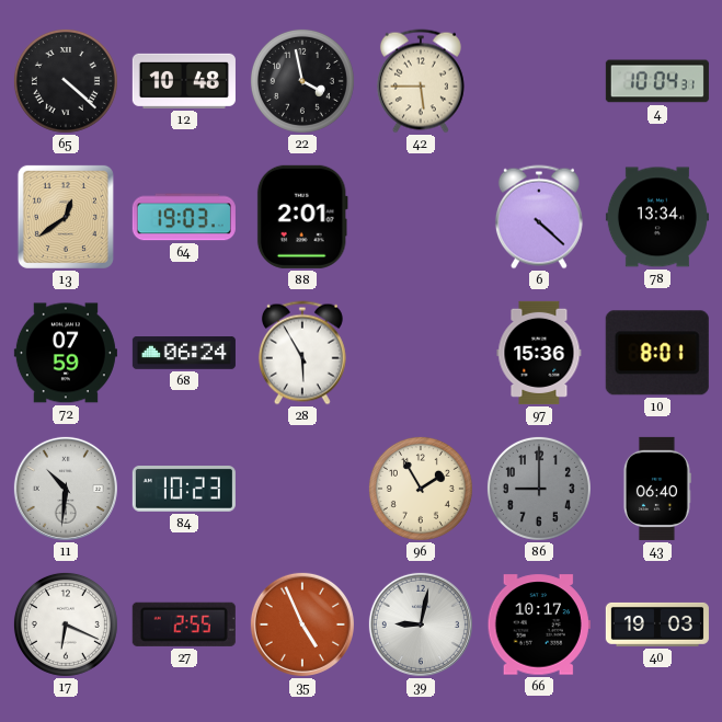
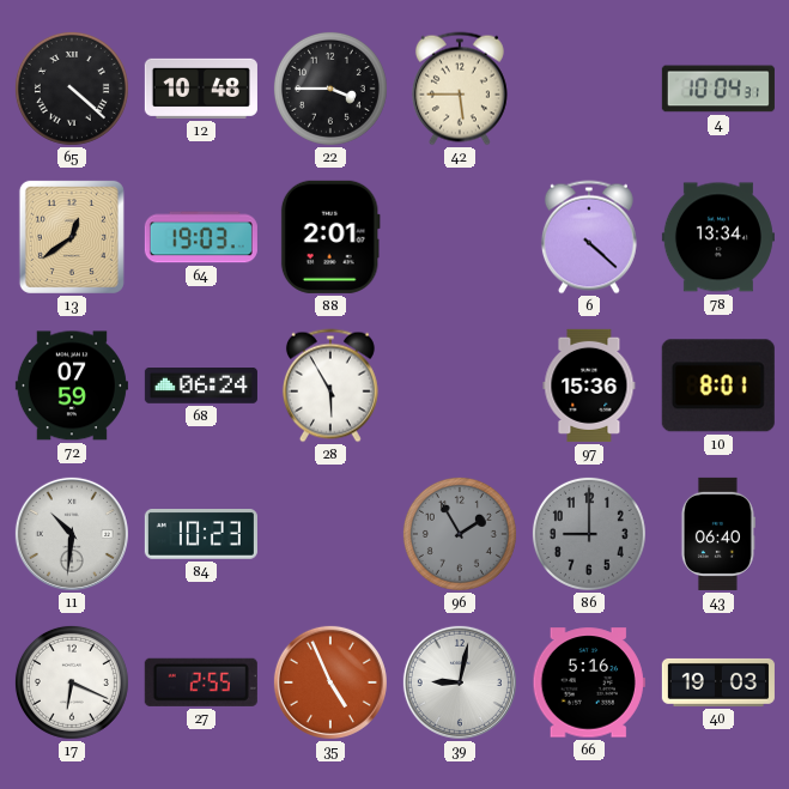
22: 3:58 -> 3:45 (330, 89)
96 dial: cream -> grey (460, 534)
66: 10:17 -> 5:16 (589, 682)
